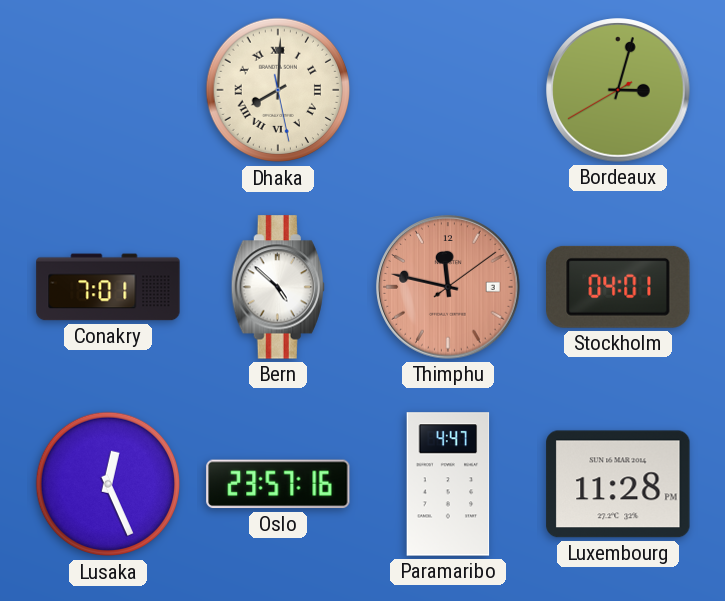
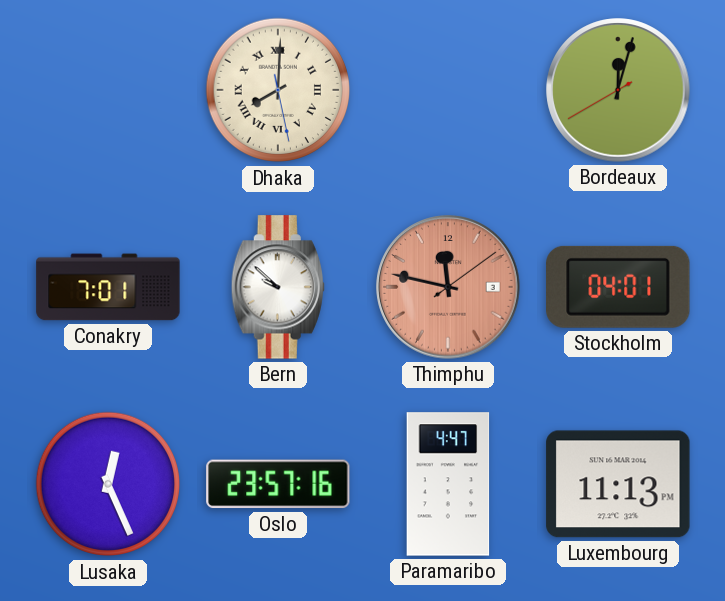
Bordeaux: 3:02 -> 12:02 (618, 90)
Bern: 4:52 -> 9:52 (278, 287)
Luxembourg: 11:28 -> 11:13 (618, 484)
